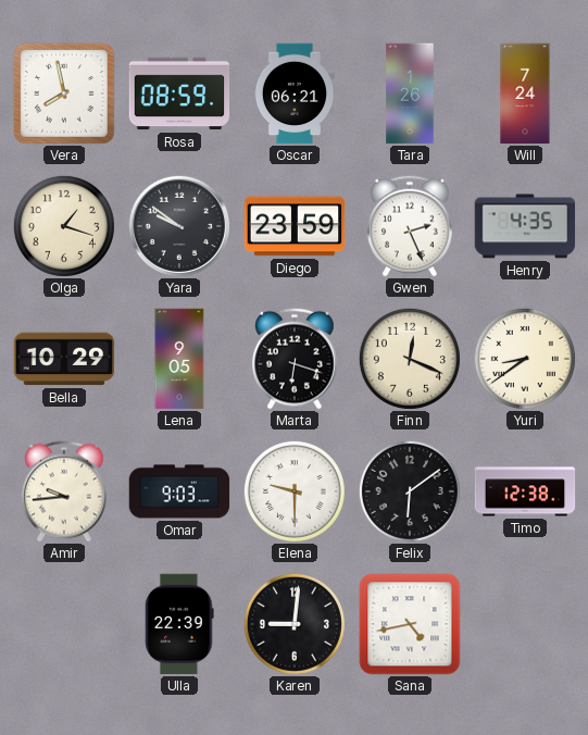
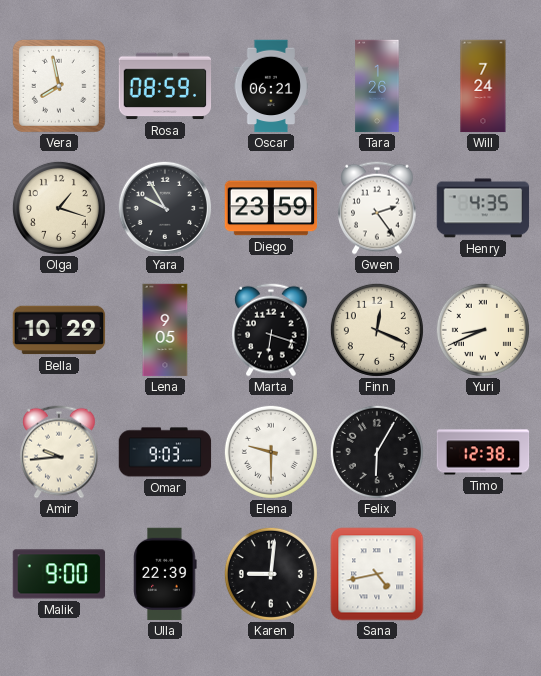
Yara: 9:51 -> 9:55 (165, 208)
Gwen: 2:26 -> 2:24 (377, 208)
Yuri: 8:39 -> 8:41 (483, 330)
Felix: 6:09 -> 6:05 (377, 452)
Malik: none -> 9:00 (59, 574)
